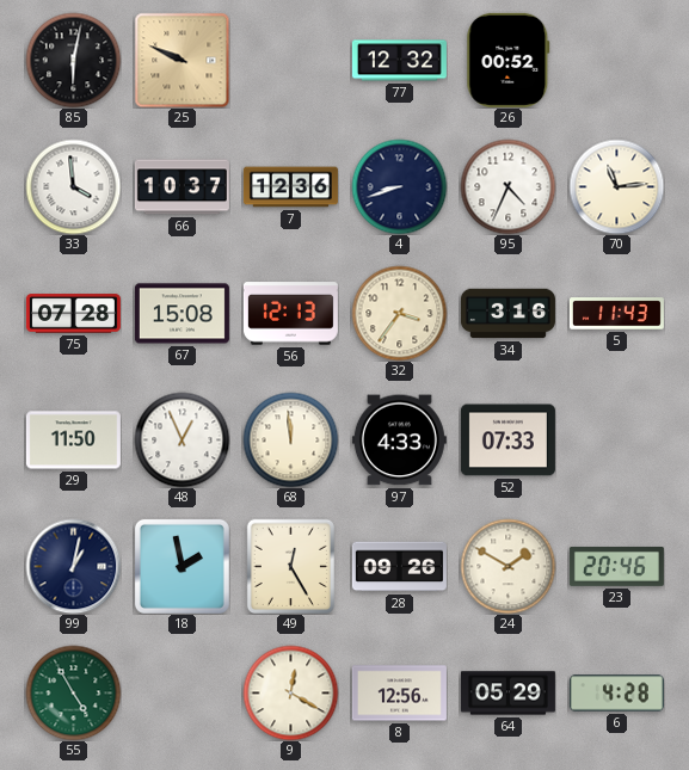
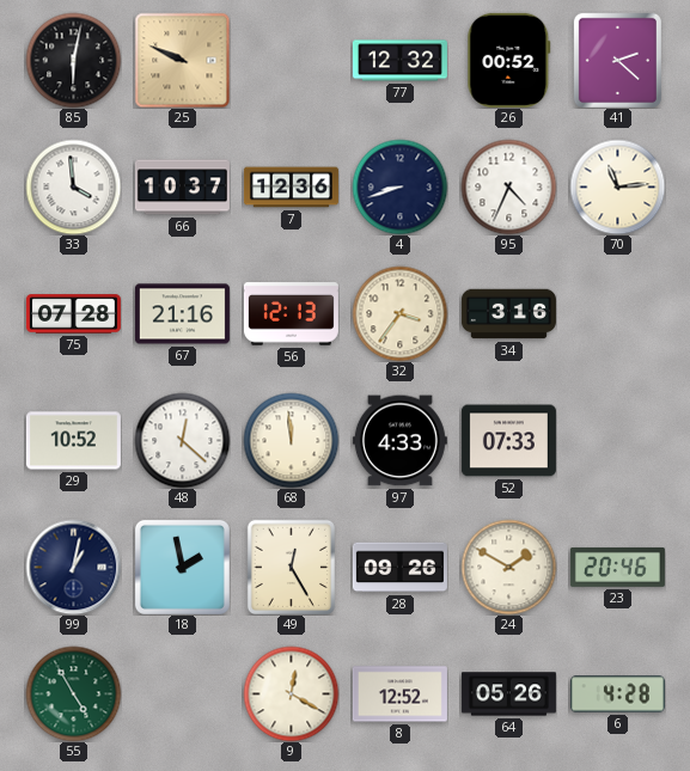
41: none -> 2:22 (617, 60)
67: 15:08 -> 21:16 (182, 314)
5: 11:43 -> none (616, 314)
29: 11:50 -> 10:52 (73, 441)
48: 12:56 -> 12:22 (182, 440)
8: 12:56 -> 12:52 (399, 694)
64: 05:29 -> 05:26 (508, 694)
